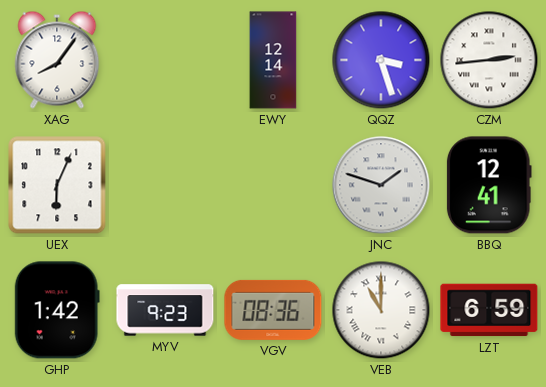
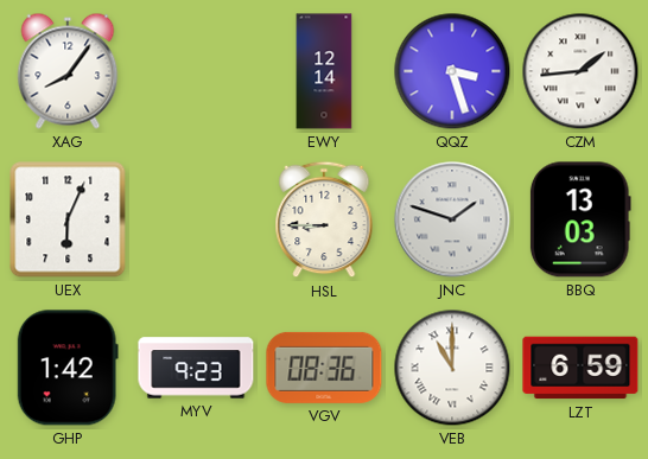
CZM: 2:44 -> 1:44 (580, 71)
HSL: none -> 8:45 (324, 219)
BBQ: 12:41 -> 13:03 (580, 219)
